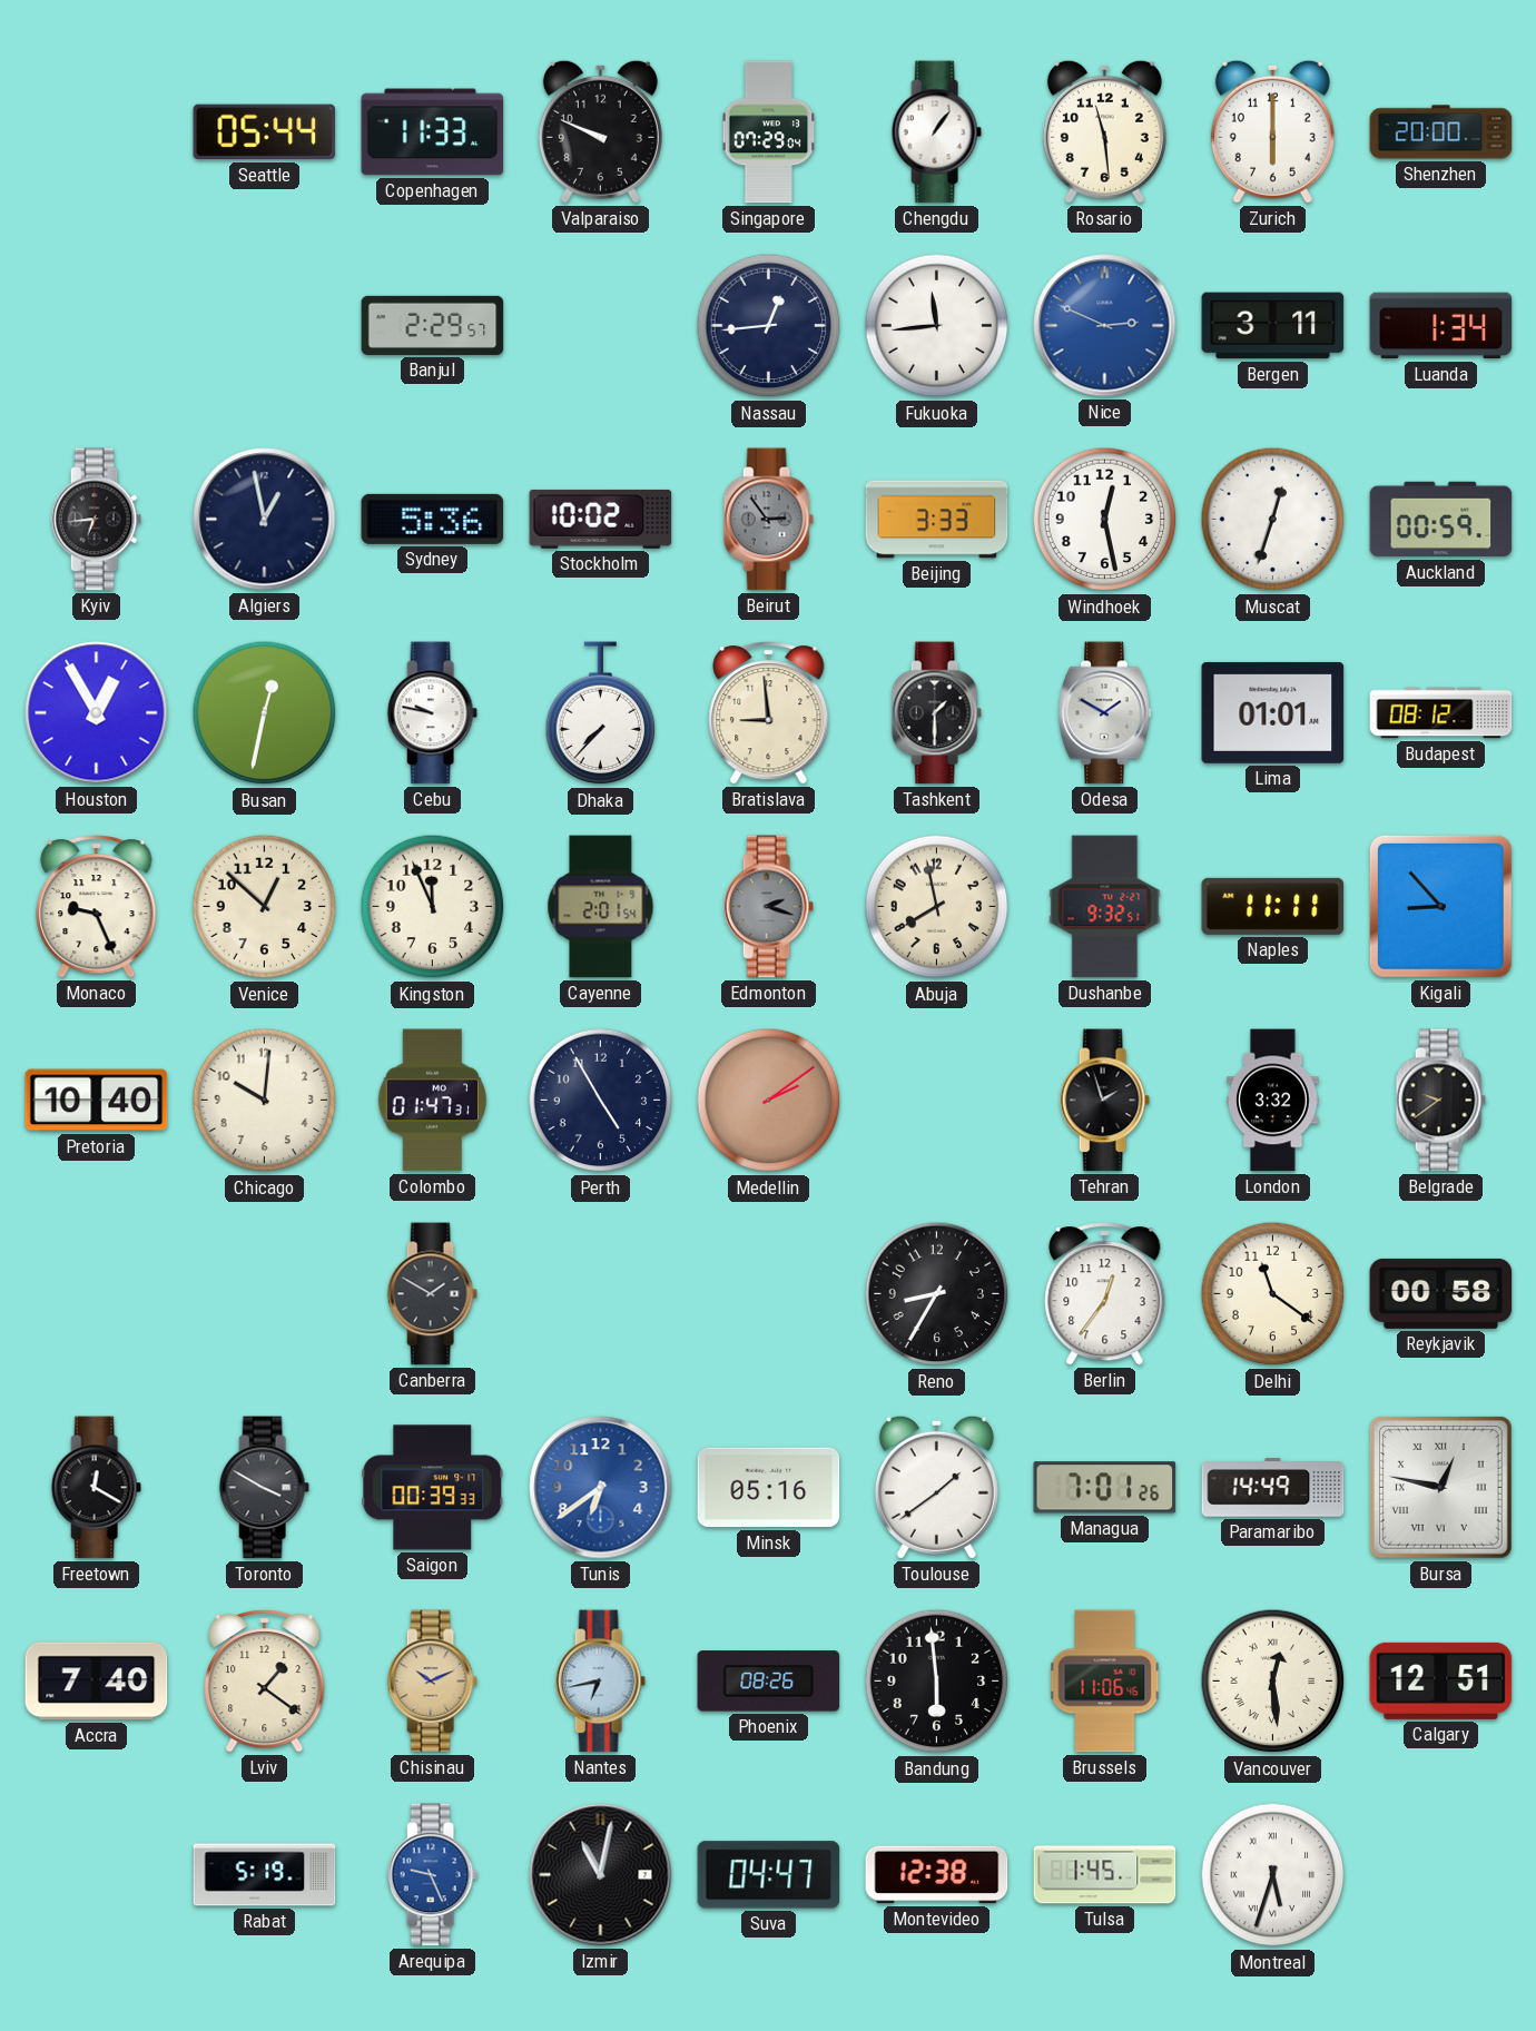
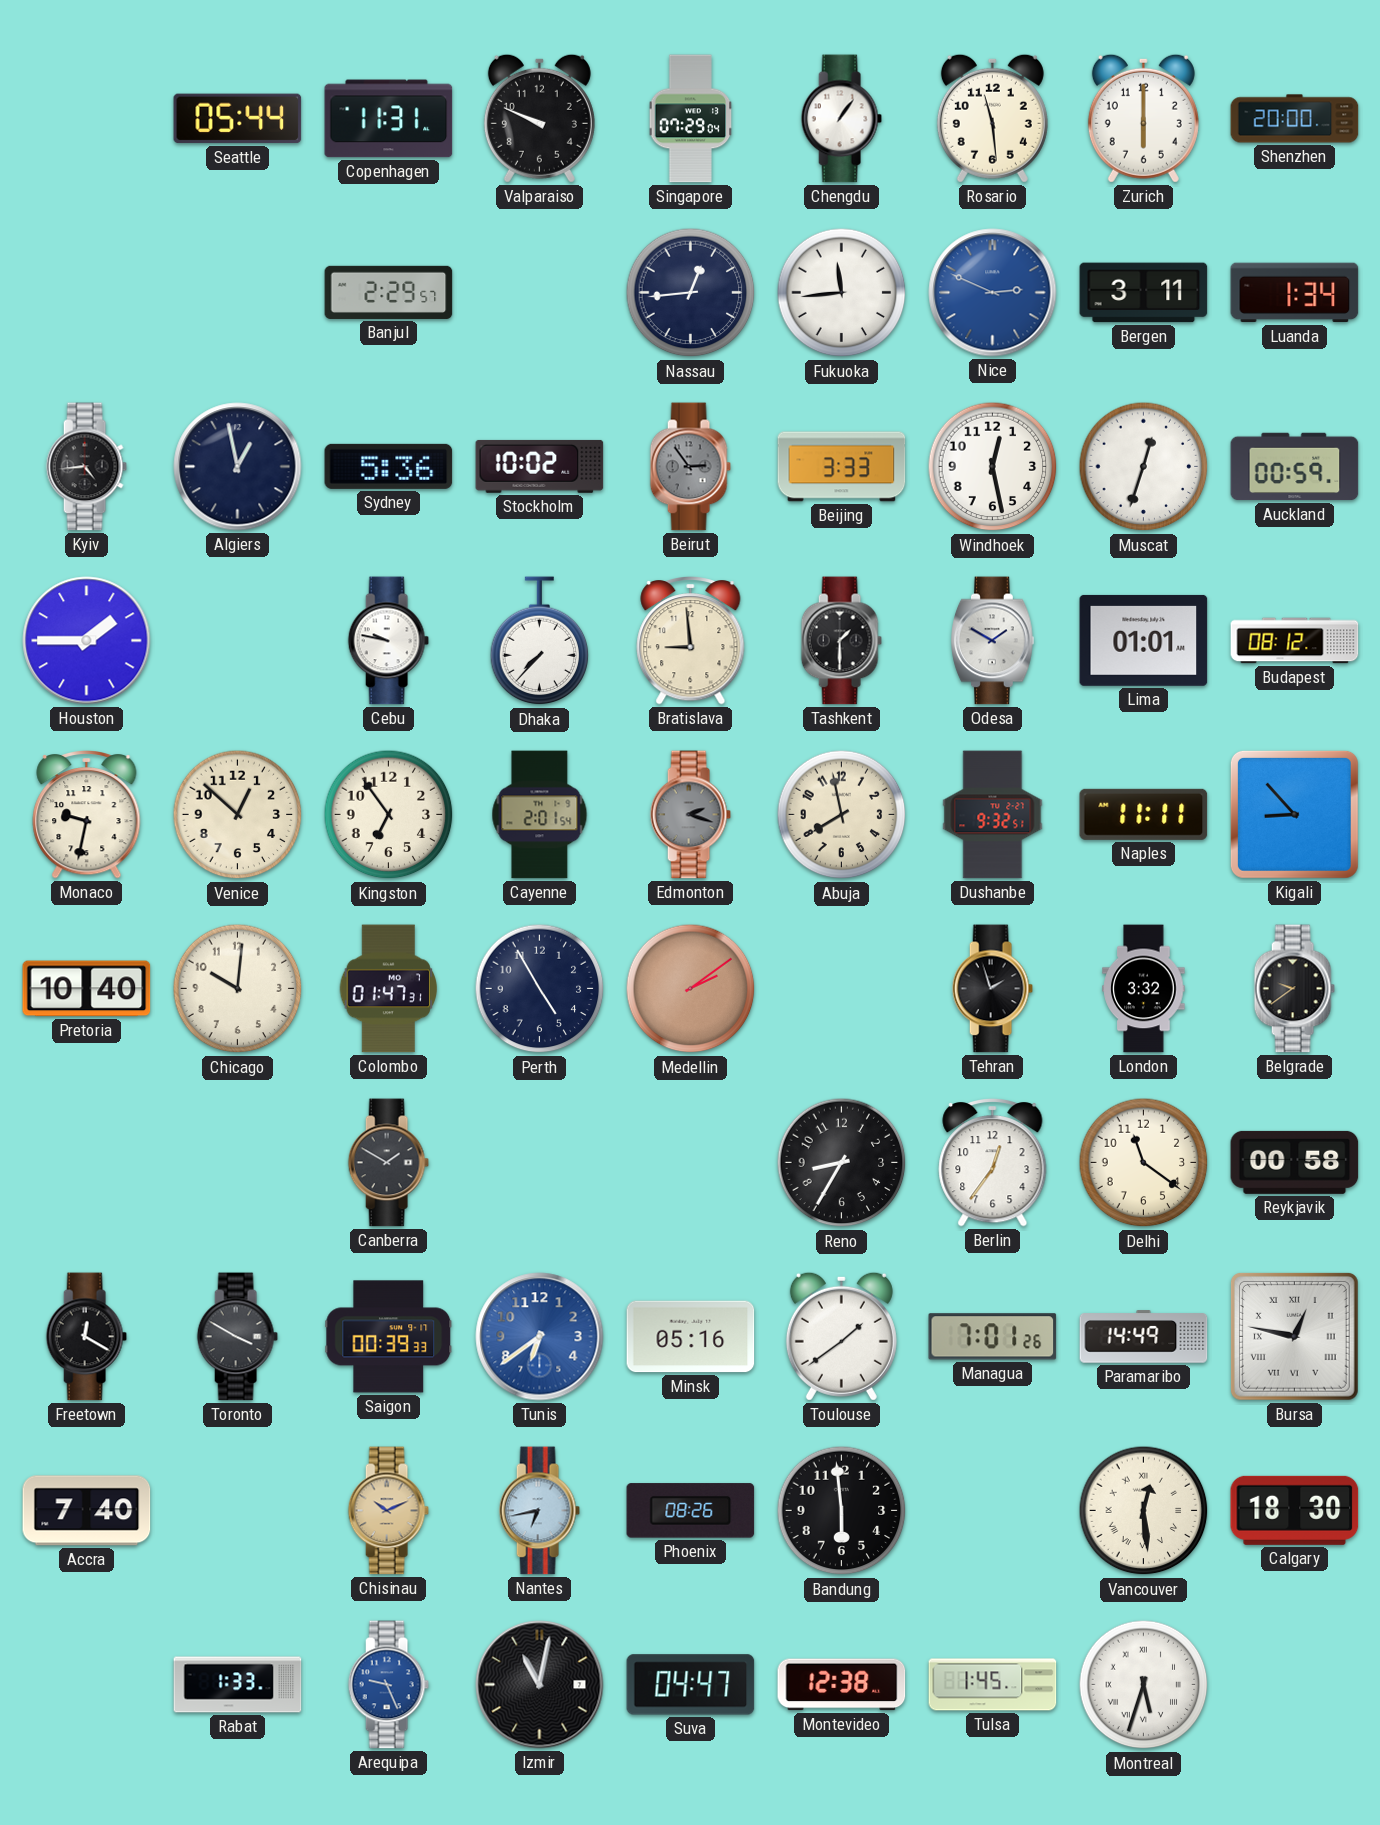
Copenhagen: 11:33 -> 11:31 (389, 119)
Kyiv: 6:44 -> 4:44 (86, 467)
Houston: 12:55 -> 1:45 (87, 641)
Busan: 12:32 -> none (265, 713)
Monaco: 9:26 -> 9:32 (87, 815)
Kingston: 11:56 -> 6:54 (389, 815)
Lviv: 1:21 -> none (265, 1682)
Brussels: 11:06 -> none (1105, 1682)
Calgary: 12:51 -> 18:30 (1295, 1510)
Rabat: 5:19 -> 1:33 (238, 1685)
